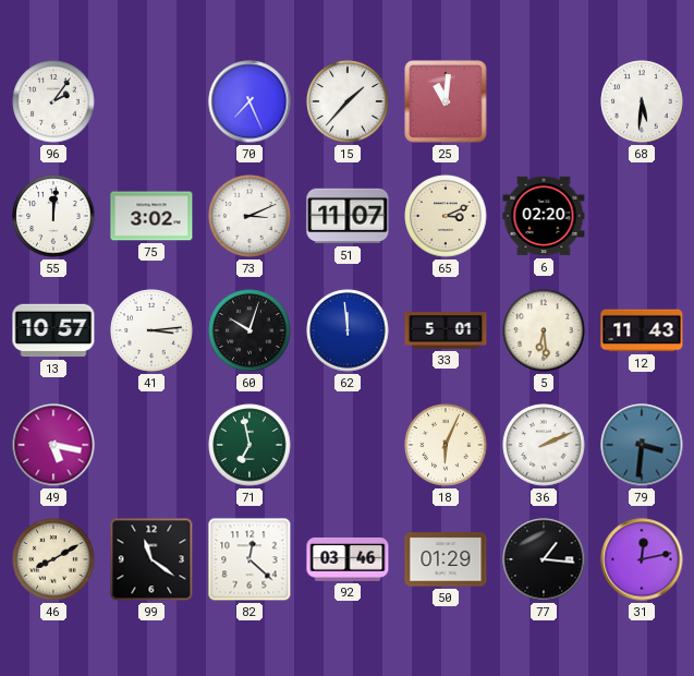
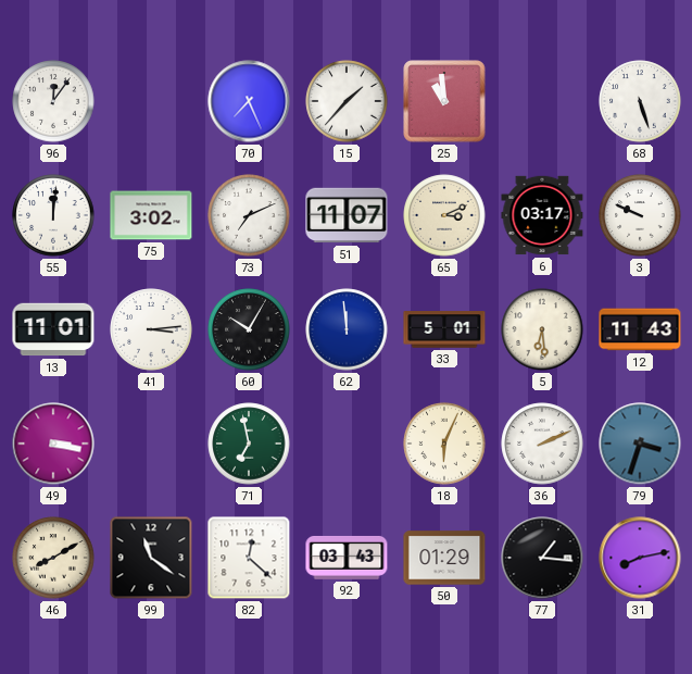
96: 2:06 -> 12:06 (53, 101)
25: 11:01 -> 10:59 (444, 101)
68: 5:31 -> 5:27 (640, 101)
73: 3:11 -> 7:11 (249, 215)
6: 02:20 -> 03:17 (542, 215)
3: none -> 9:49 (640, 215)
13: 10:57 -> 11:01 (53, 329)
60: 10:03 -> 10:05 (249, 329)
49: 5:17 -> 3:17 (53, 444)
79: 3:31 -> 3:33 (640, 444)
92: 03:46 -> 03:43 (347, 558)
31: 12:13 -> 8:13 (640, 558)
